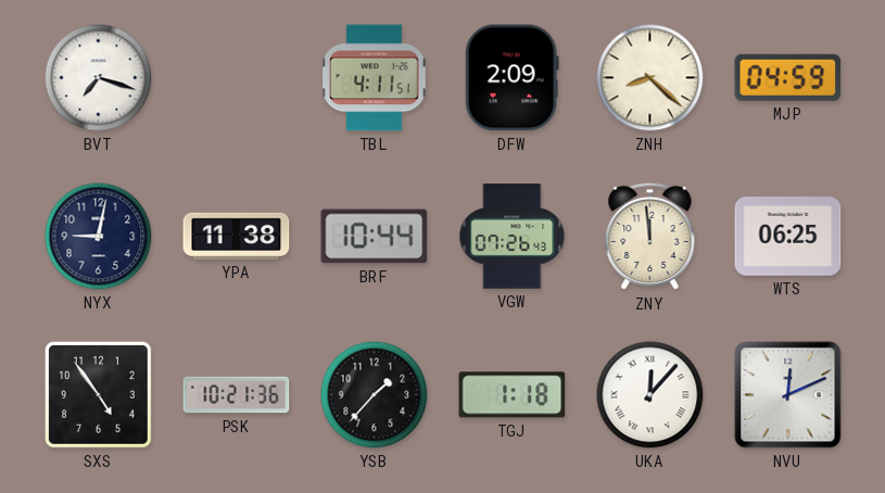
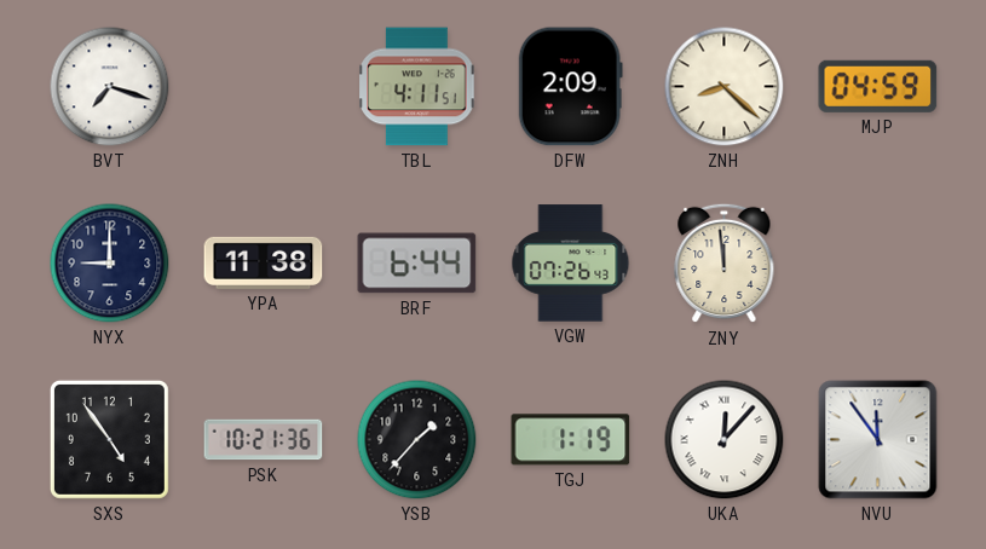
NYX: 9:02 -> 9:00 (110, 264)
BRF: 10:44 -> 6:44 (417, 264)
WTS: 06:25 -> none (788, 237)
TGJ: 1:18 -> 1:19 (571, 440)
NVU: 12:11 -> 11:54 (878, 440)
